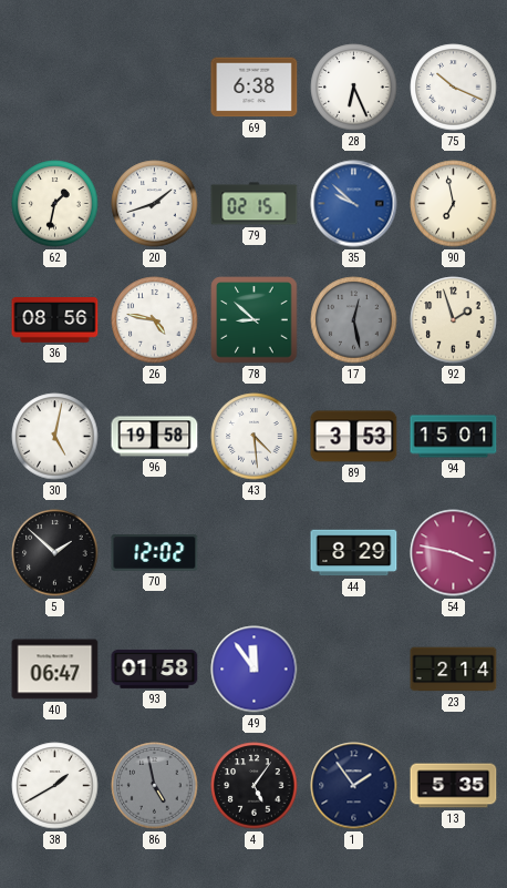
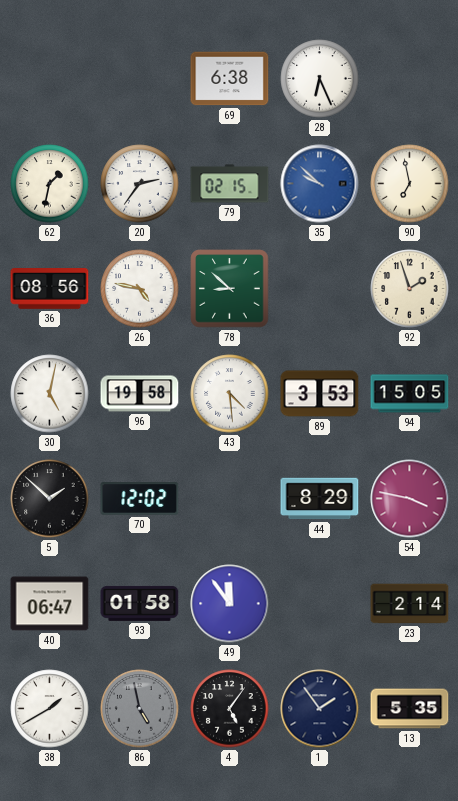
75: 10:19 -> none (454, 88)
20: 1:42 -> 2:36 (140, 184)
17: 12:28 -> none (354, 320)
94: 15:01 -> 15:05 (410, 394)
